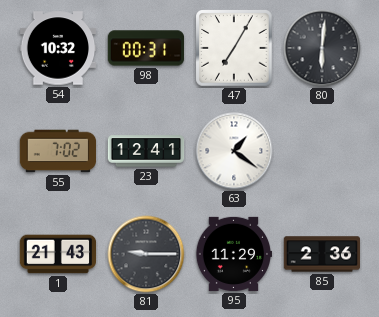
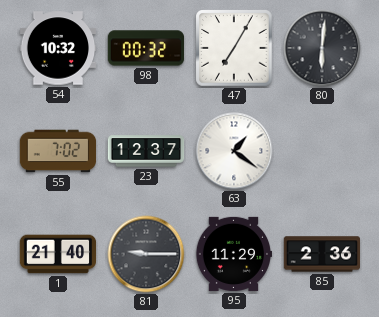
98: 00:31 -> 00:32 (146, 48)
23: 12:41 -> 12:37 (146, 151)
1: 21:43 -> 21:40 (58, 254)
